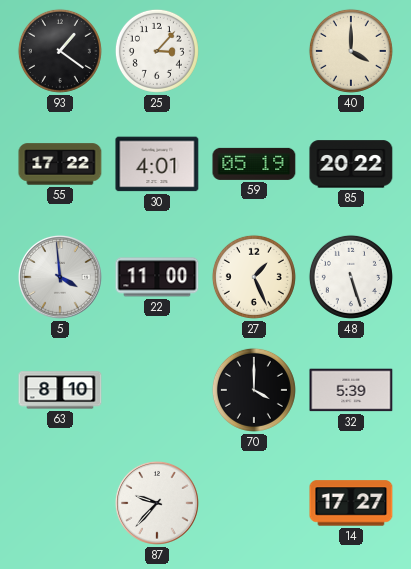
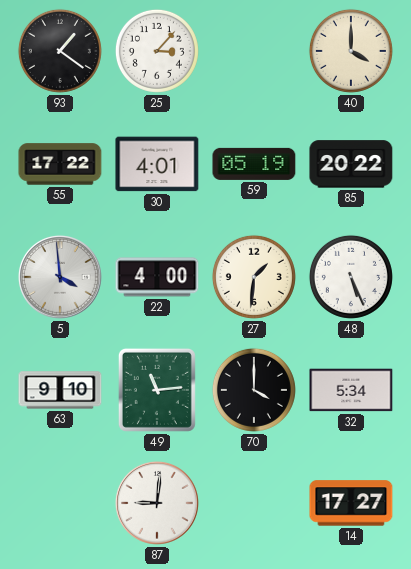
22: 11:00 -> 4:00 (157, 277)
27: 1:26 -> 1:31 (254, 277)
48: 5:27 -> 5:26 (351, 277)
63: 8:10 -> 9:10 (60, 390)
49: none -> 11:14 (157, 390)
32: 5:39 -> 5:34 (351, 390)
87: 9:37 -> 9:01 (157, 503)
